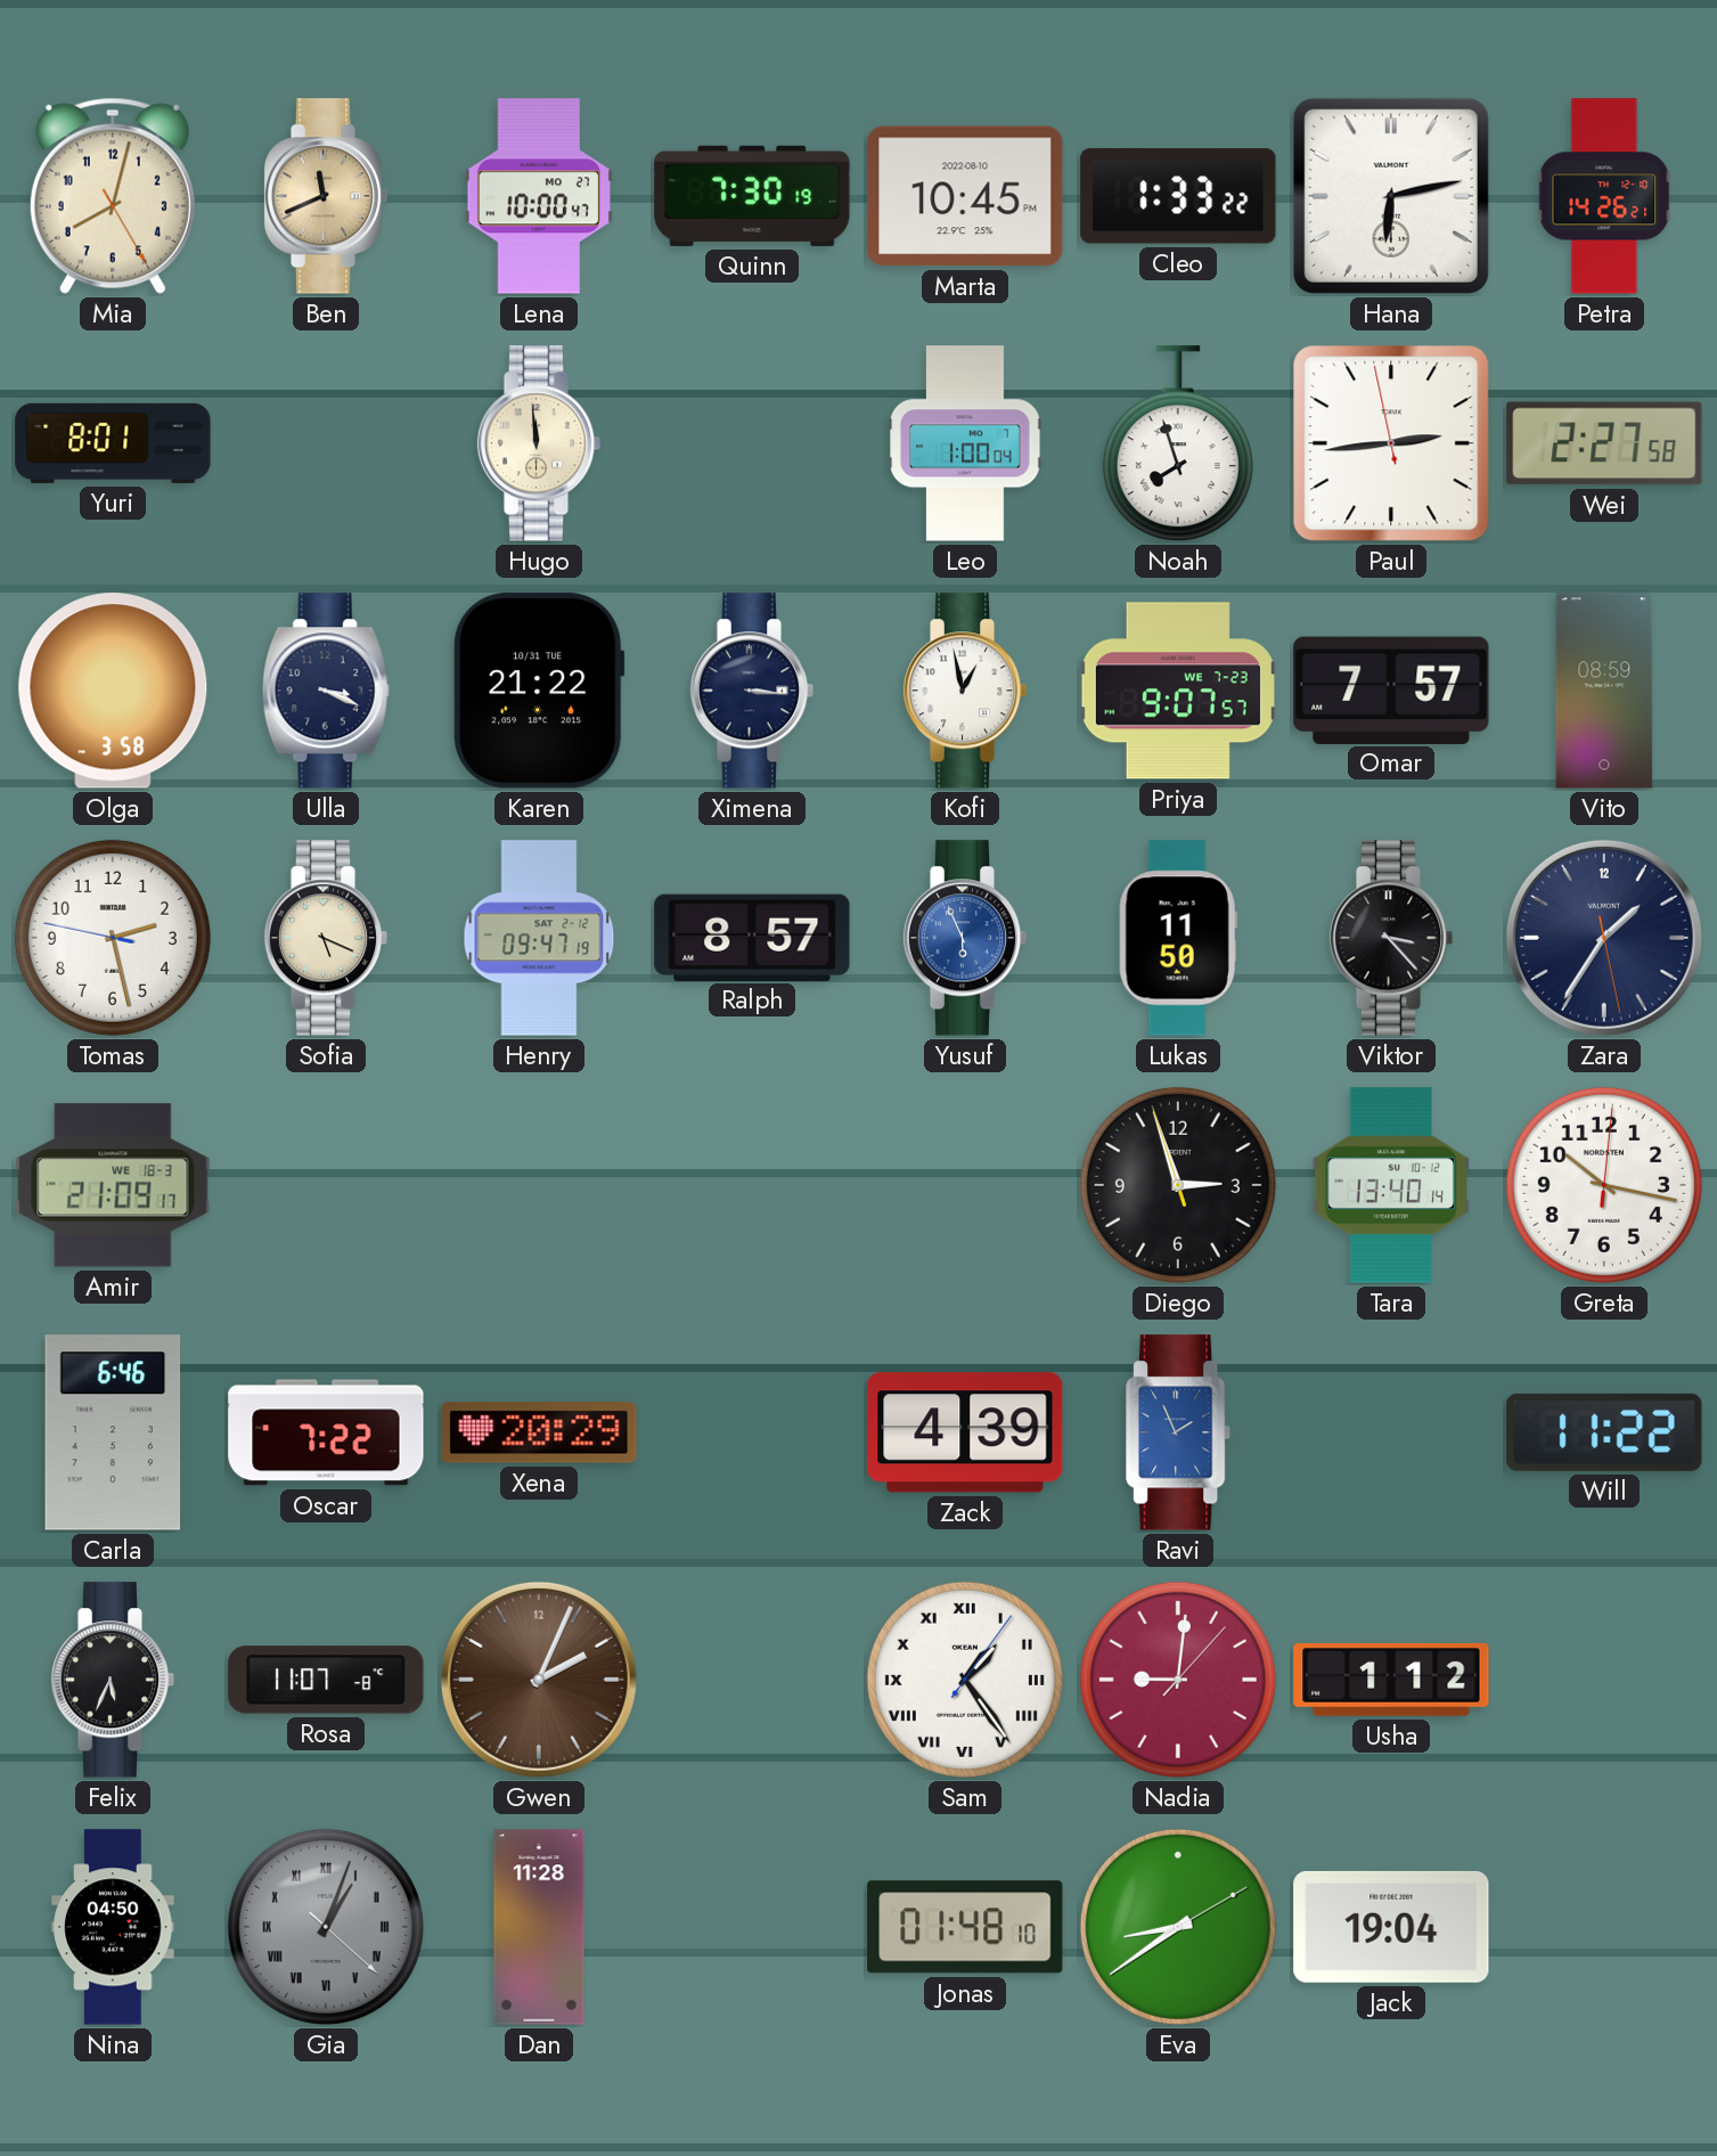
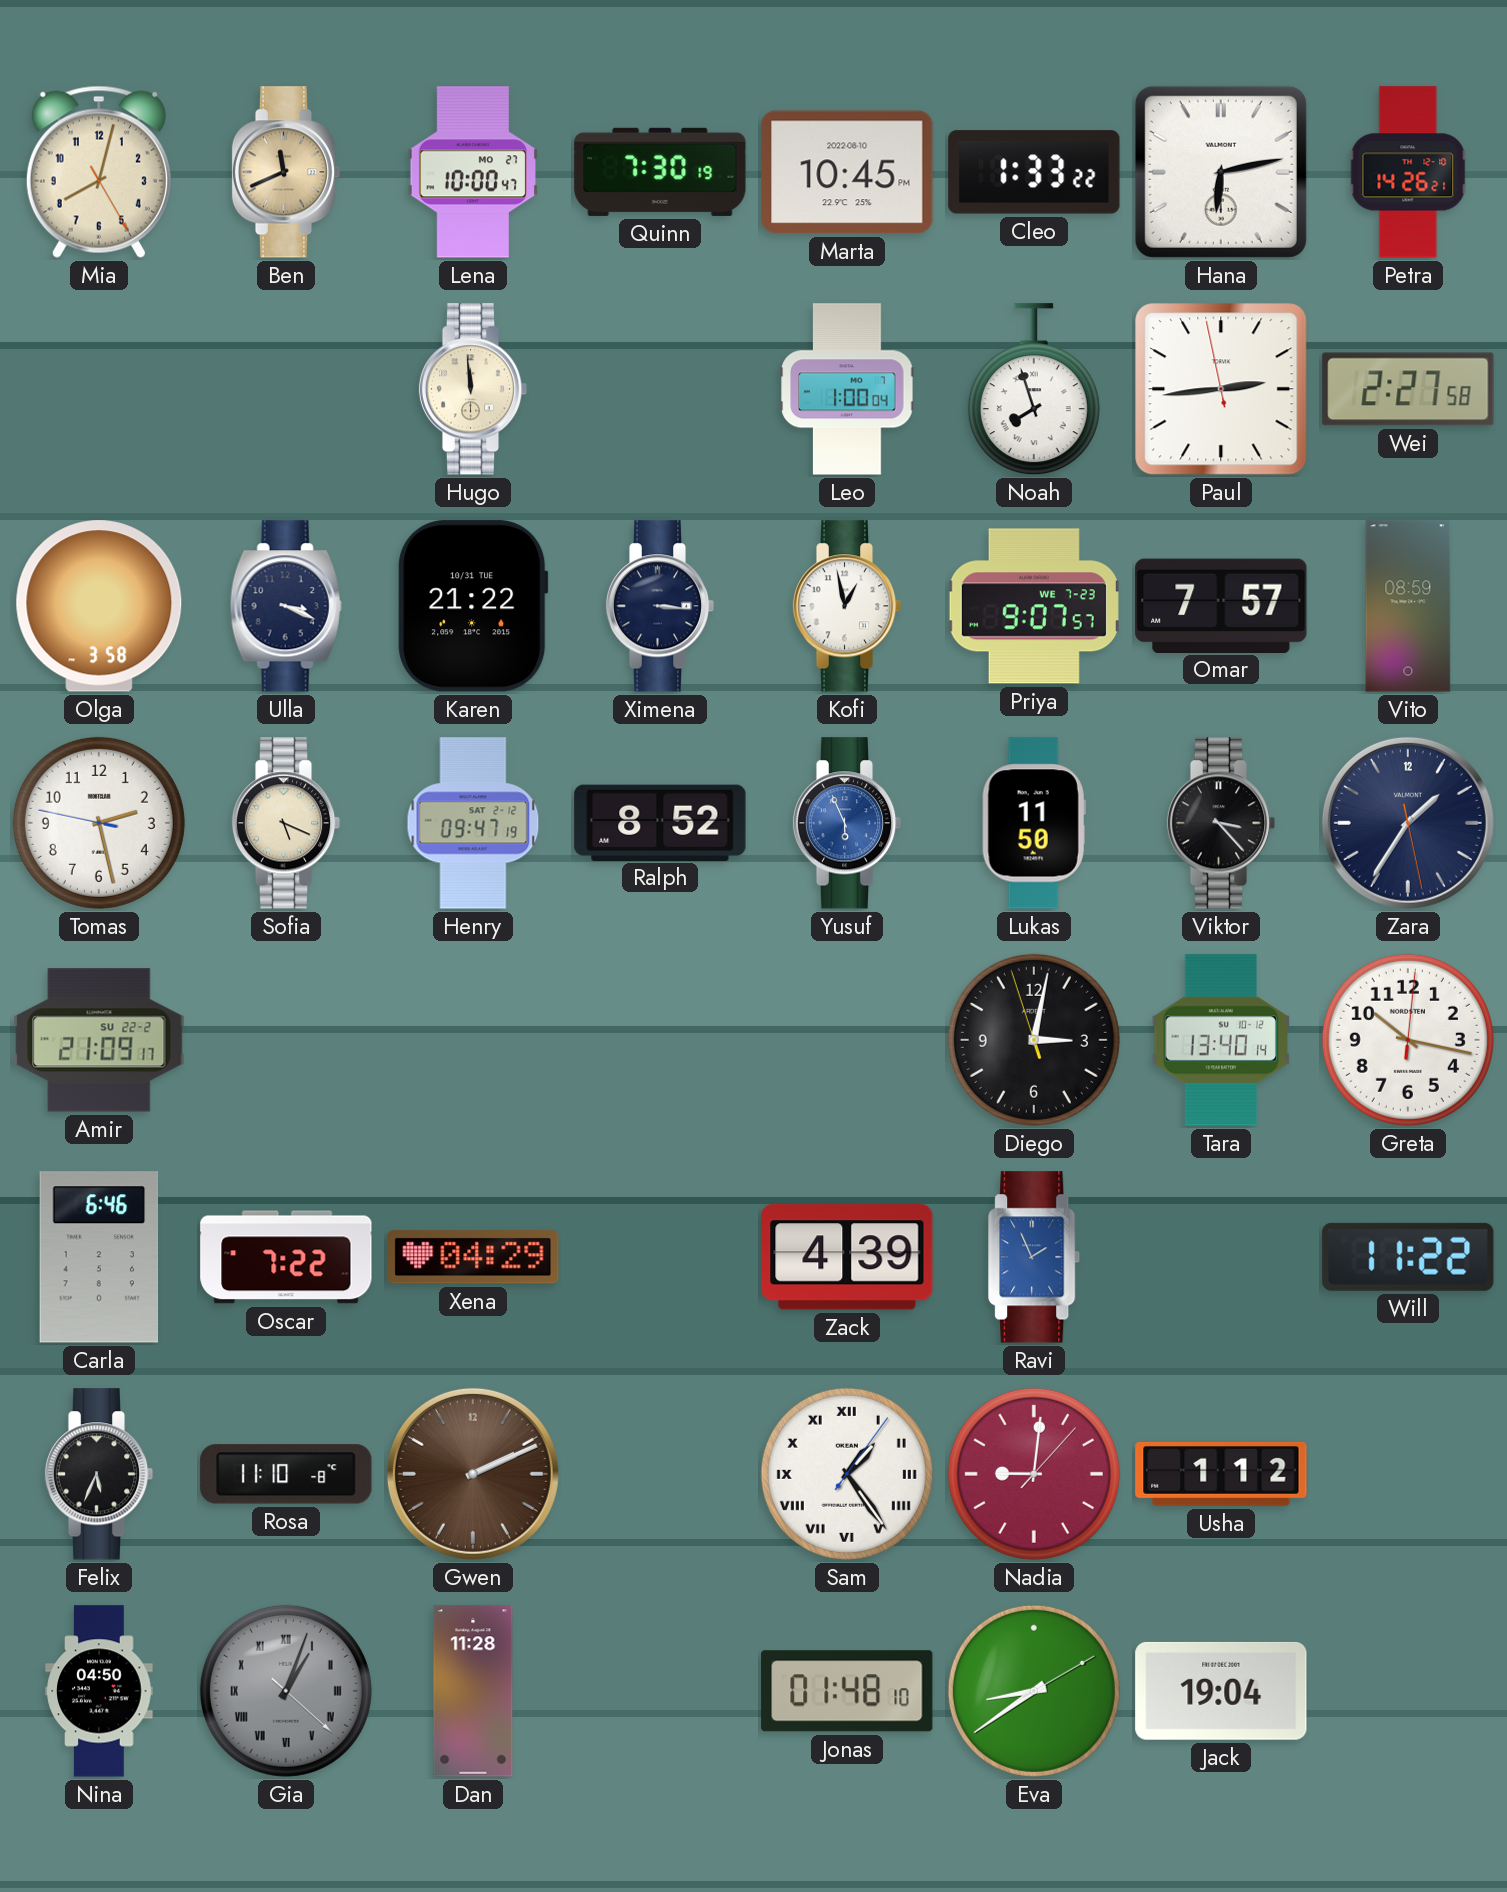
Yuri: 8:01 -> none (113, 443)
Ralph: 8:57 -> 8:52 (660, 822)
Amir date: WE 18-3 -> SU 22-2 (99, 1040)
Diego: 2:56 -> 3:01 (1034, 1040)
Xena: 20:29 -> 04:29 (473, 1257)
Rosa: 11:07 -> 11:10 (286, 1474)
Gwen: 2:04 -> 2:11 (473, 1474)
